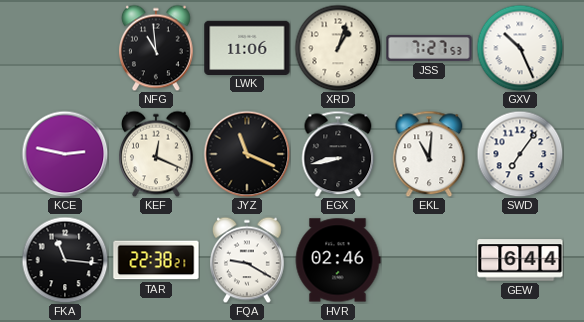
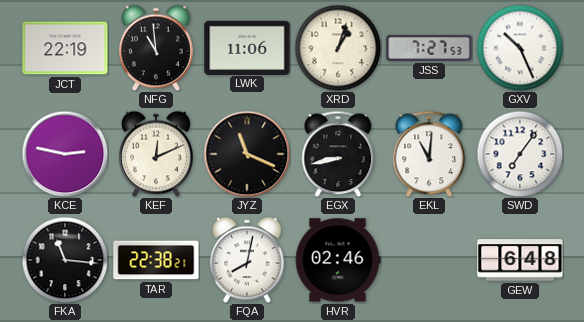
JCT: none -> 22:19 (65, 48)
KEF: 12:19 -> 12:11 (157, 154)
FQA: 9:20 -> 8:02 (248, 260)
GEW: 6:44 -> 6:48 (520, 260)
